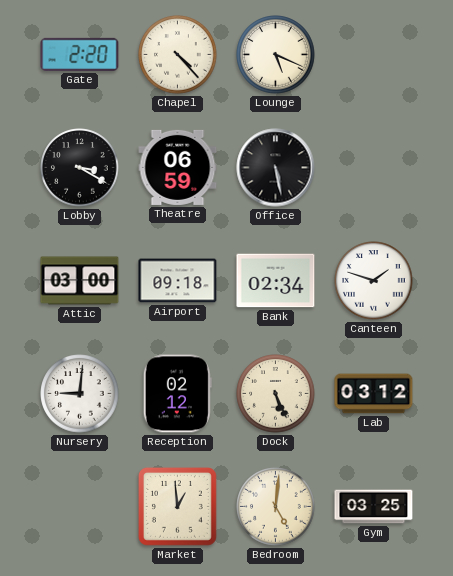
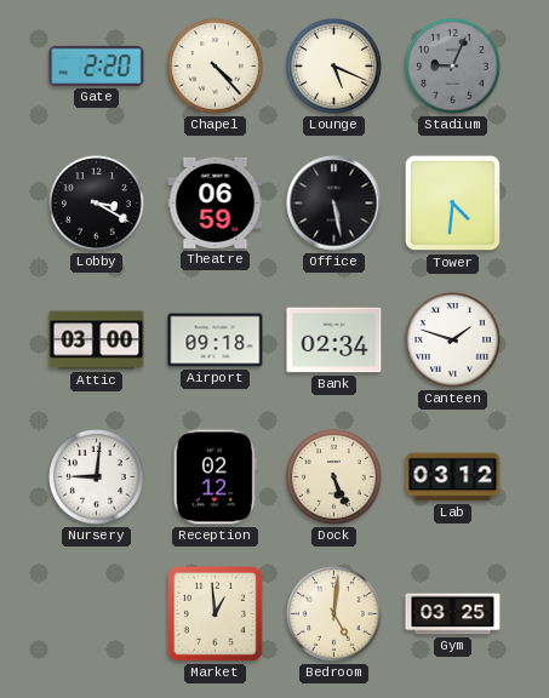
Stadium: none -> 9:04 (453, 67)
Tower: none -> 4:31 (453, 204)
